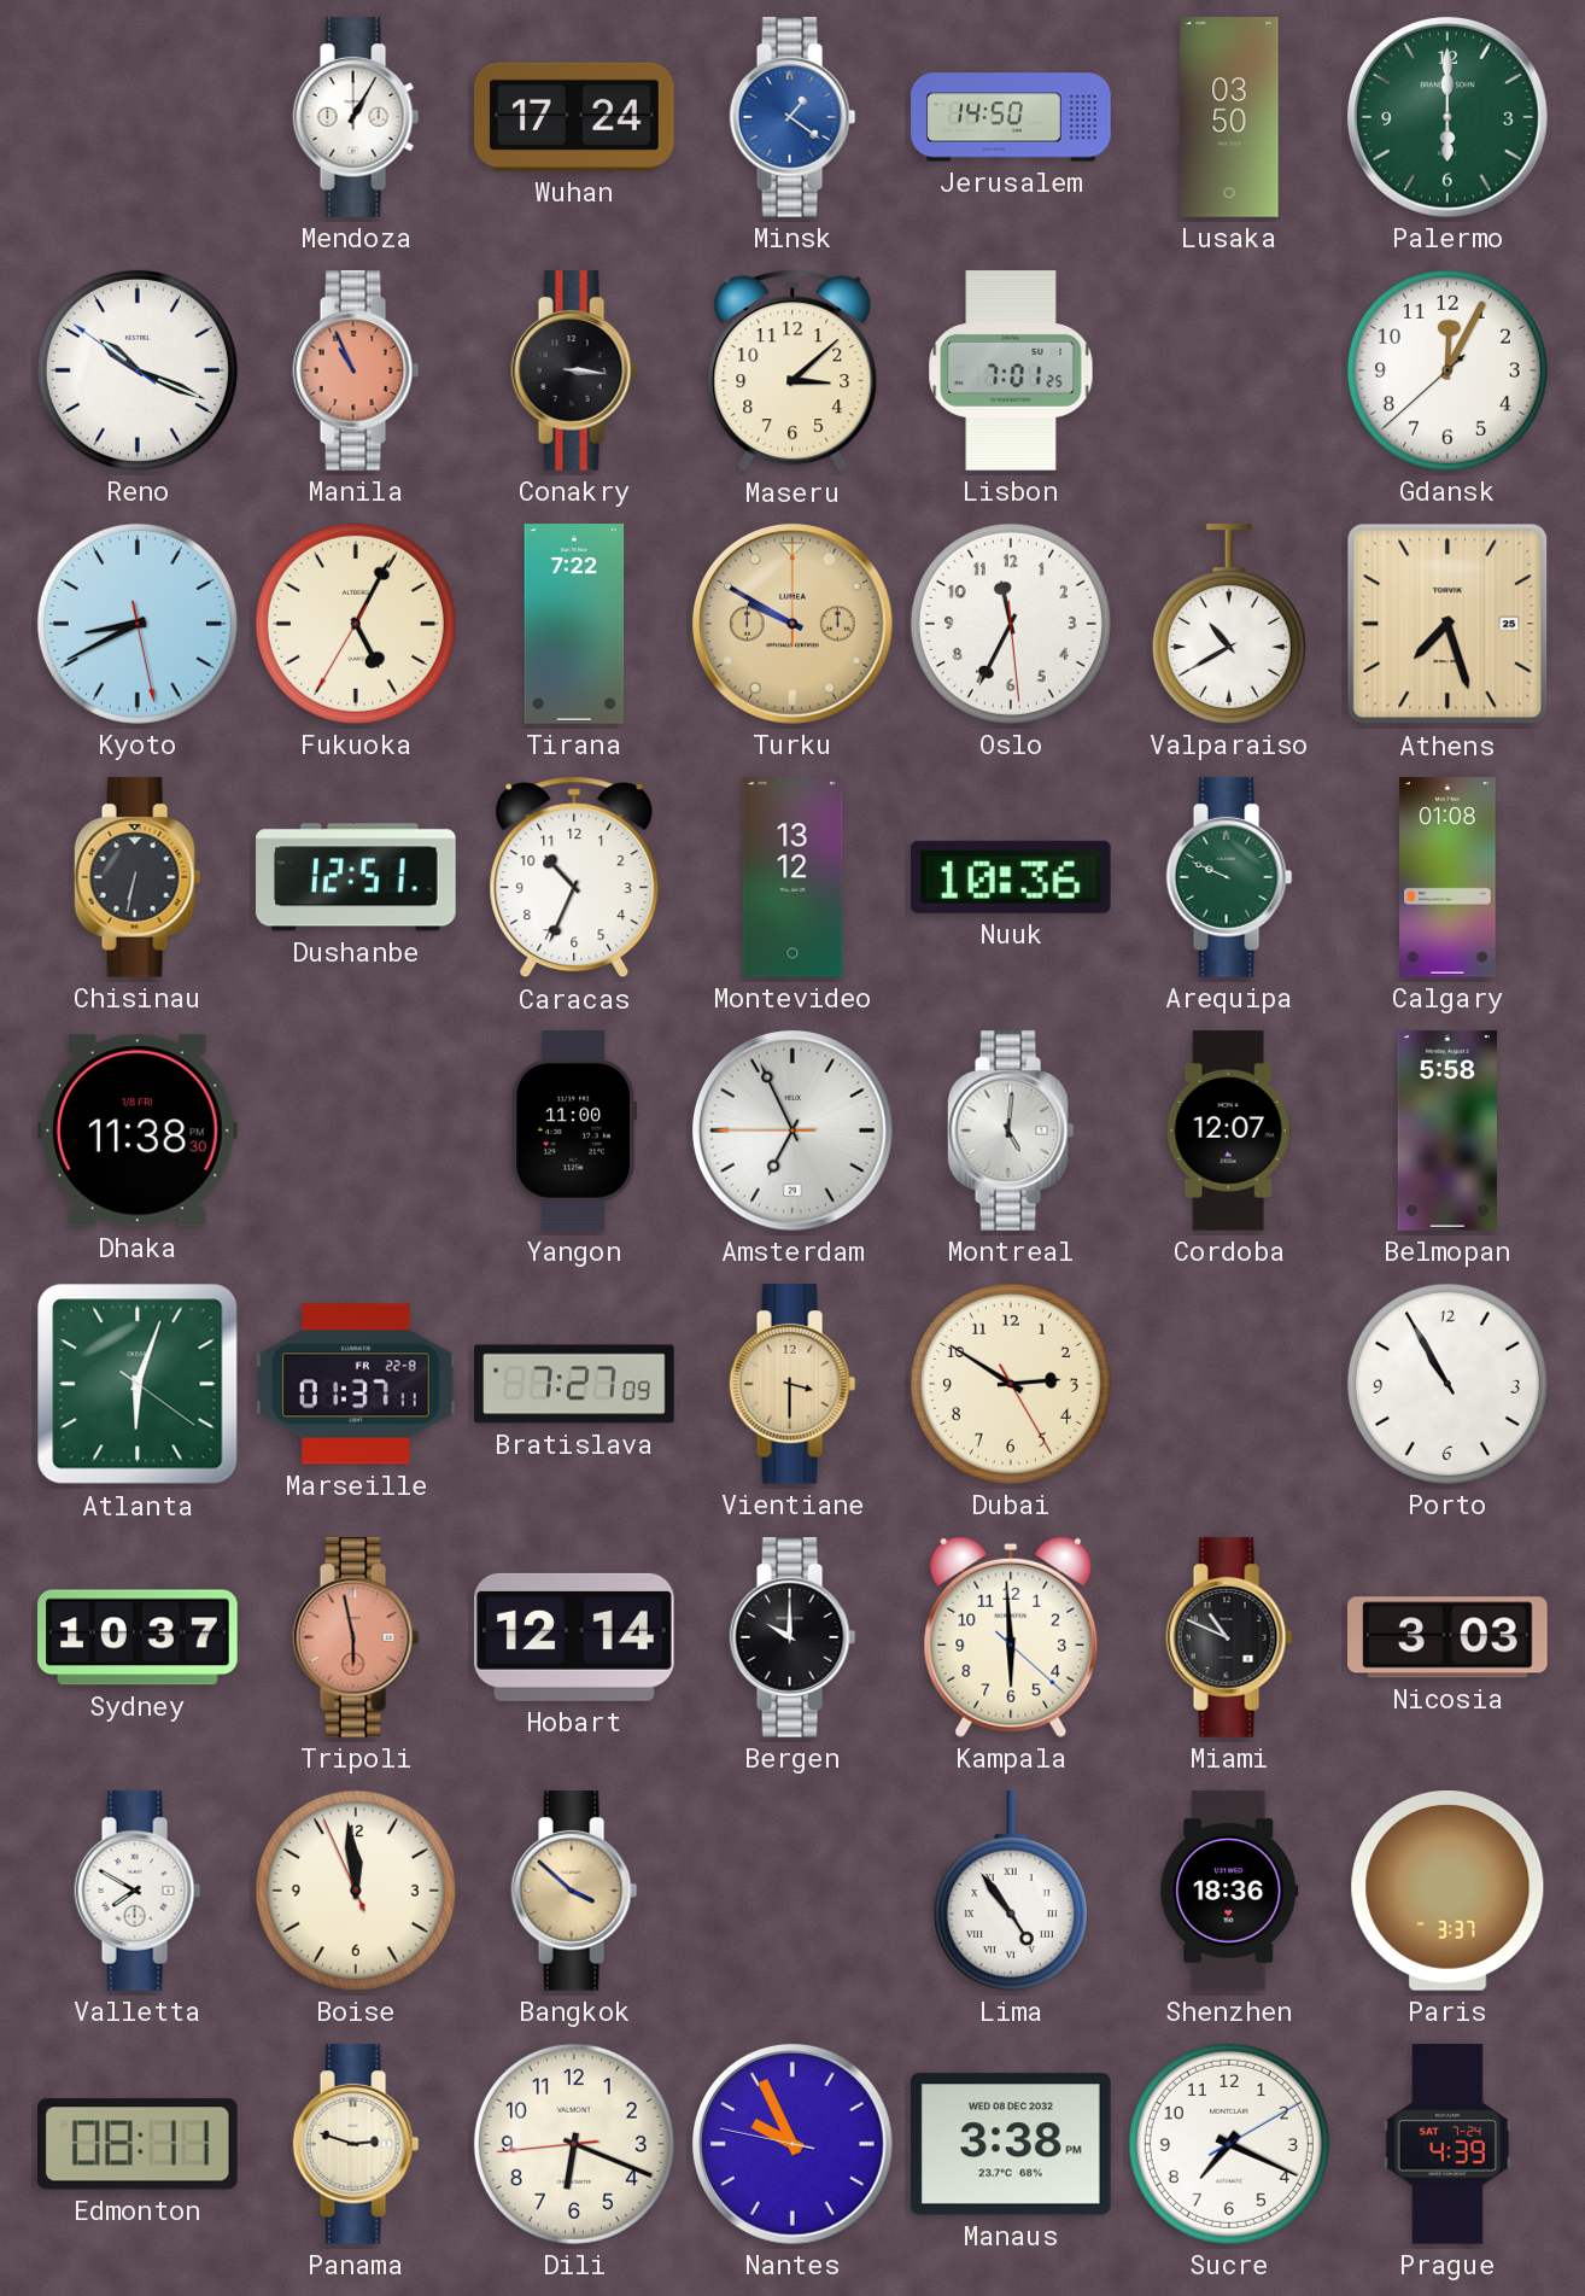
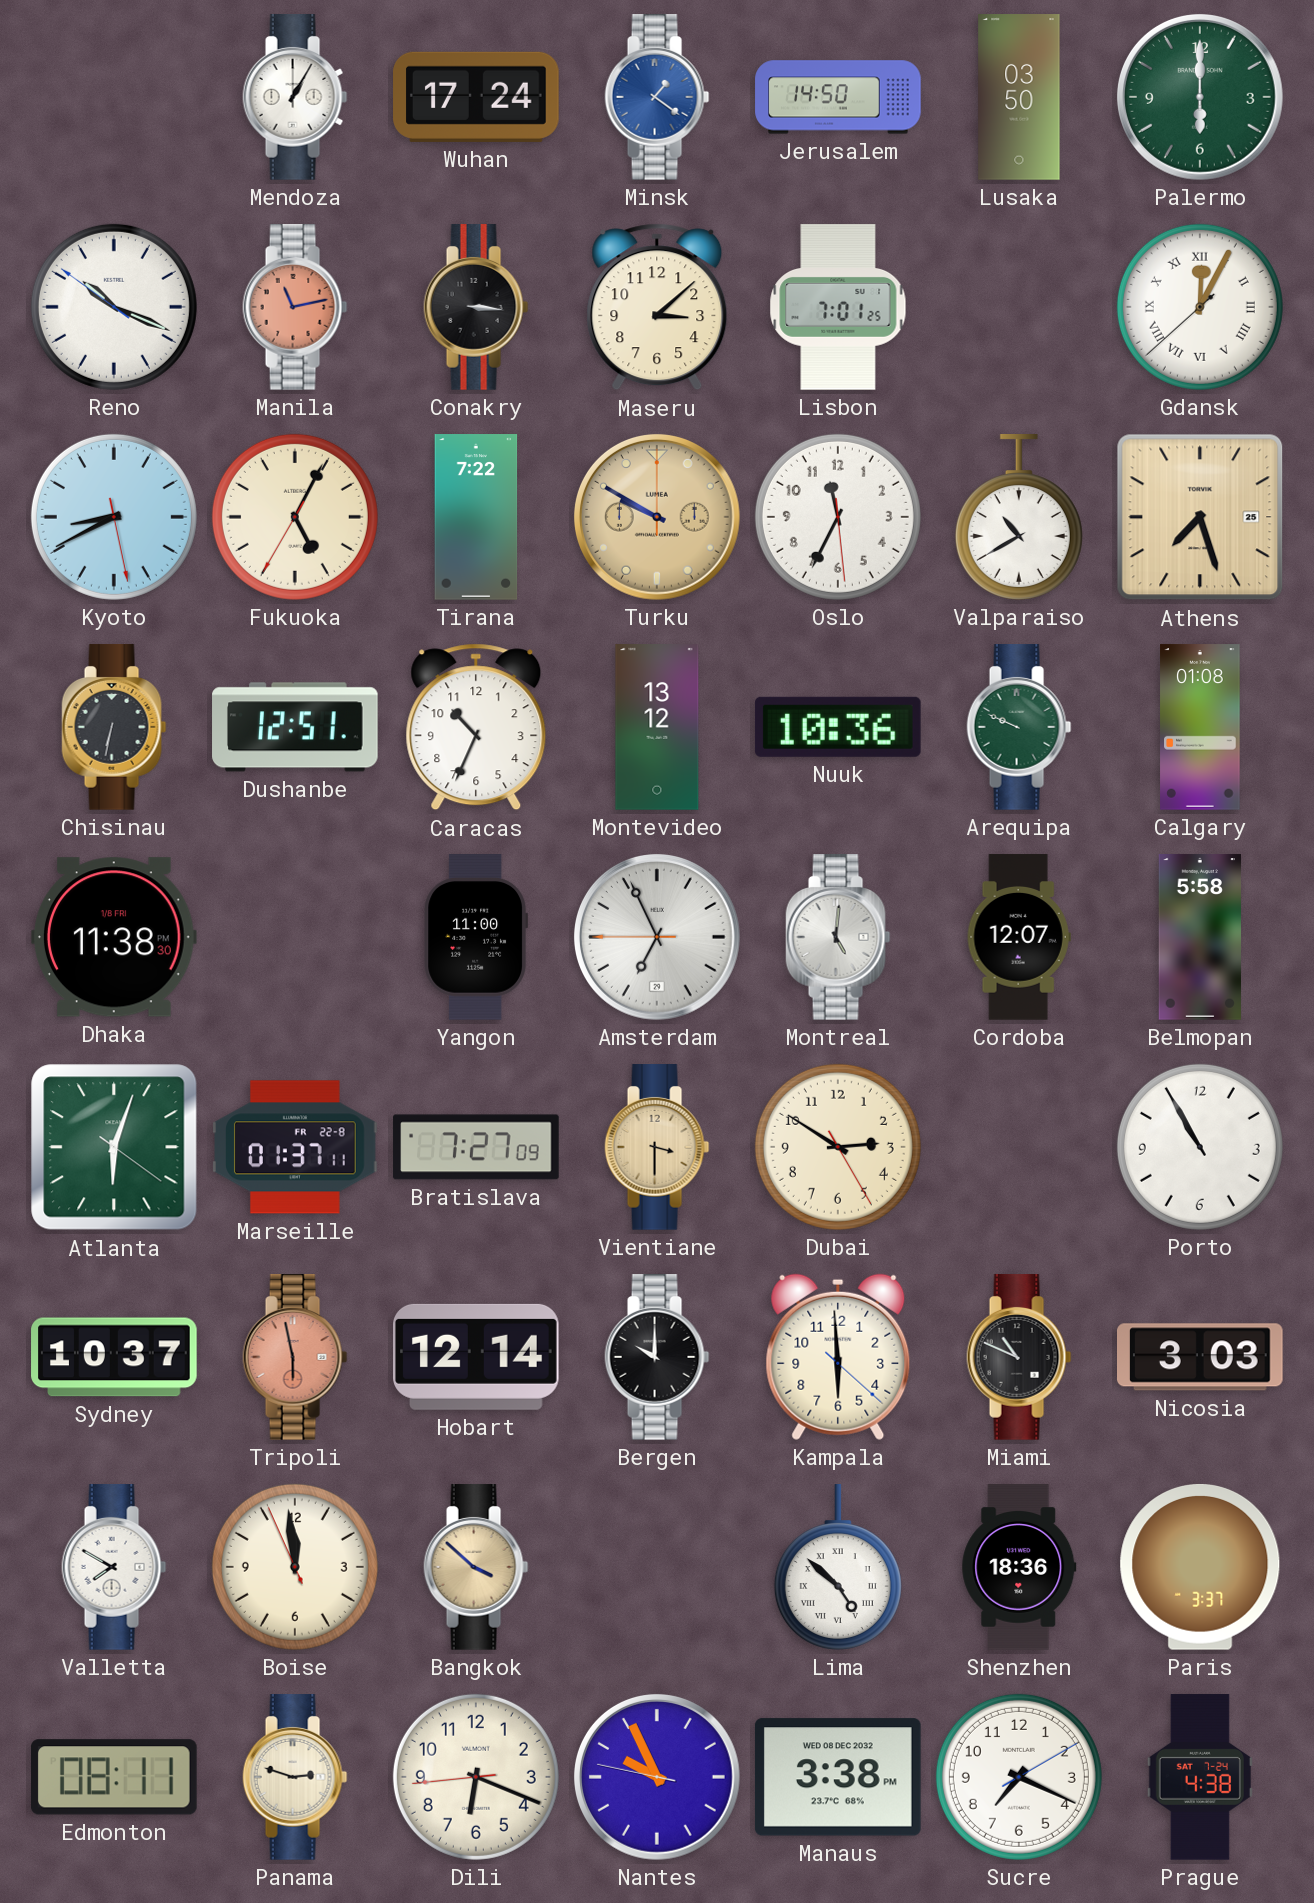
Manila: 10:56 -> 11:13 (295, 307)
Gdansk numerals: Arabic -> Roman (1200, 307)
Lima: 4:54 -> 4:52 (838, 1568)
Prague: 4:39 -> 4:38 (1200, 1777)
